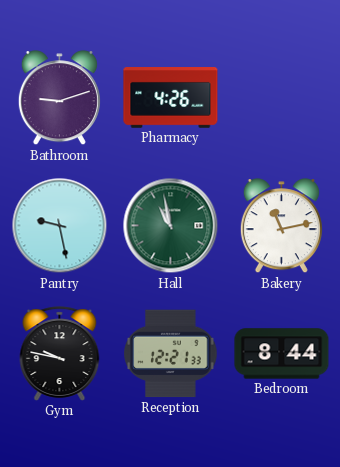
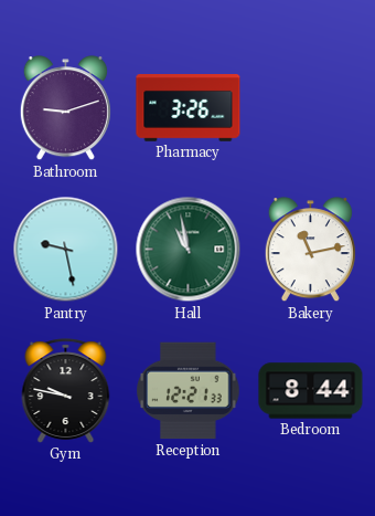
Pharmacy: 4:26 -> 3:26 (189, 108)
